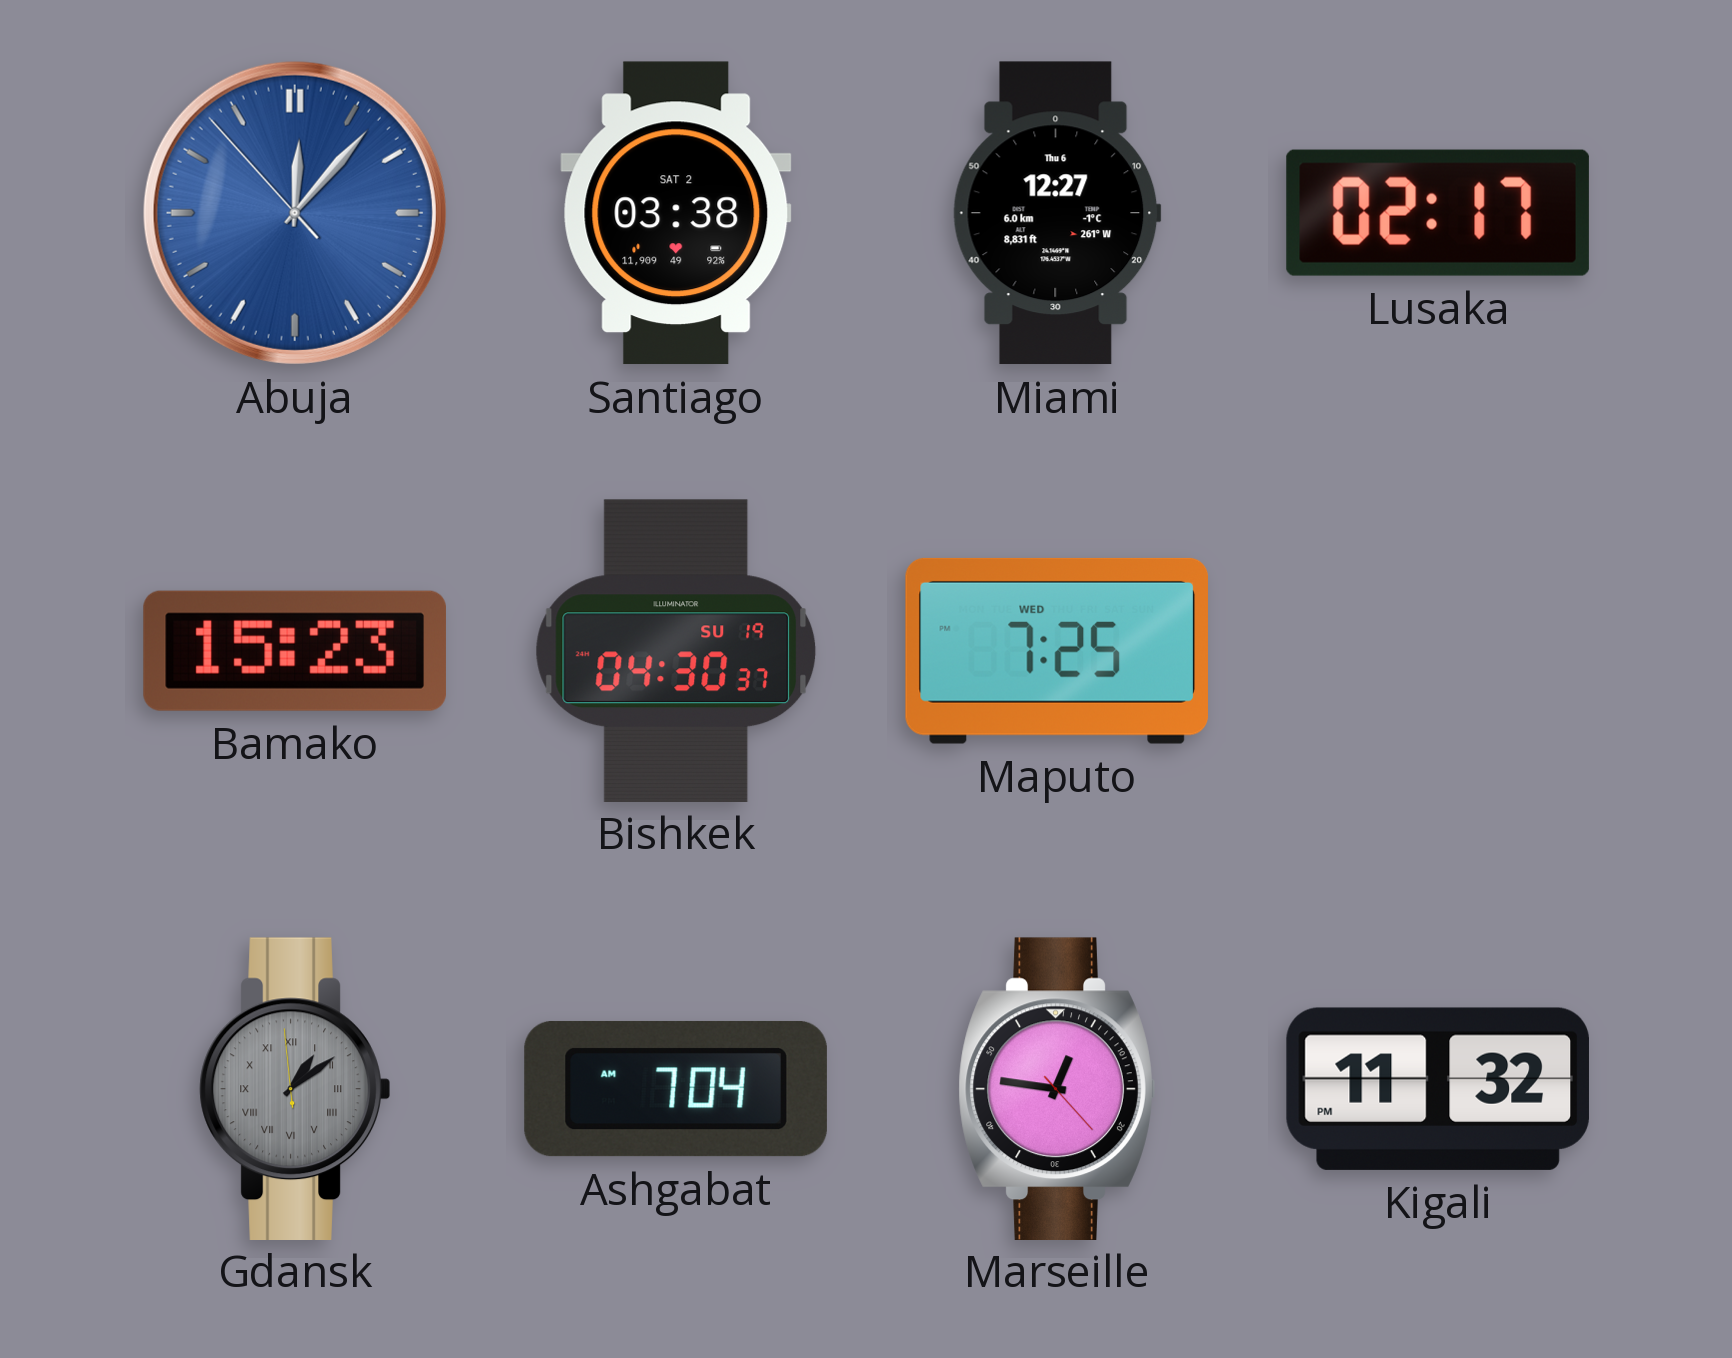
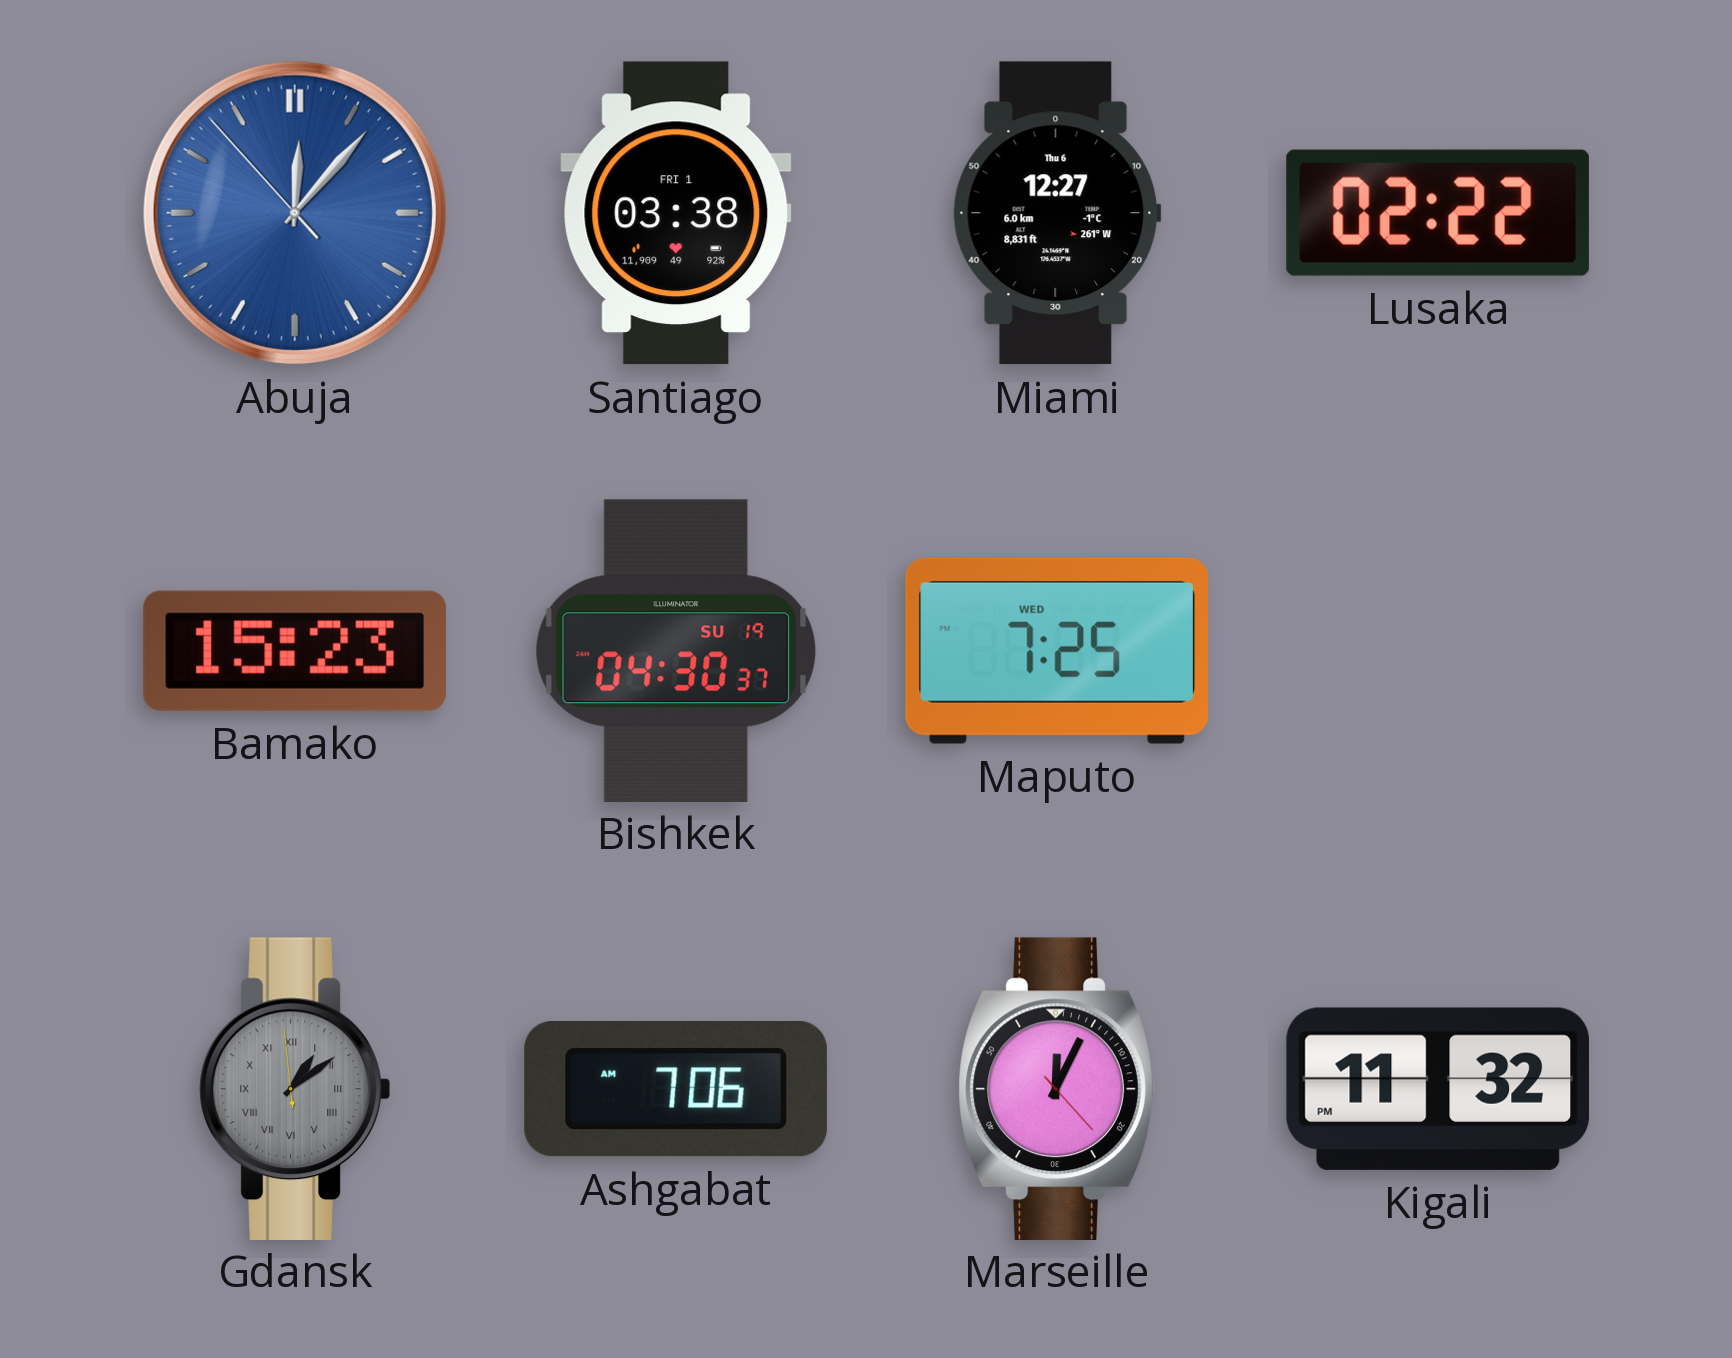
Santiago date: SAT 2 -> FRI 1 (676, 213)
Lusaka: 02:17 -> 02:22 (1438, 213)
Ashgabat: 7:04 -> 7:06 (676, 1089)
Marseille: 12:46 -> 12:04 (1057, 1088)
